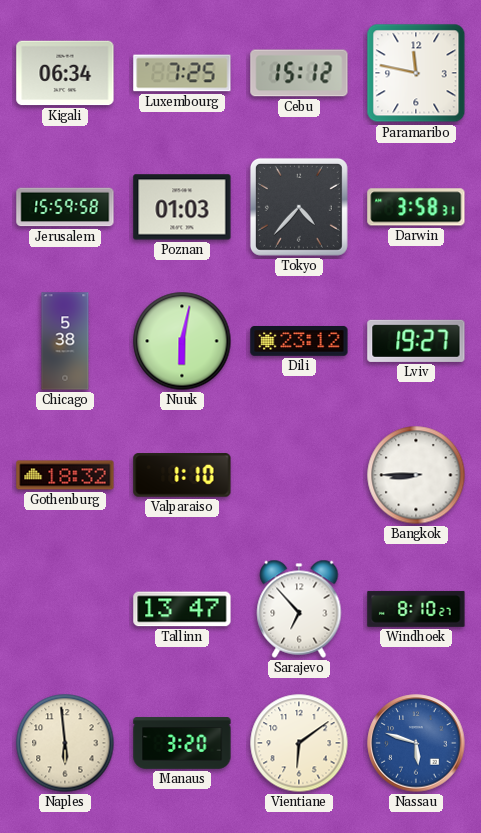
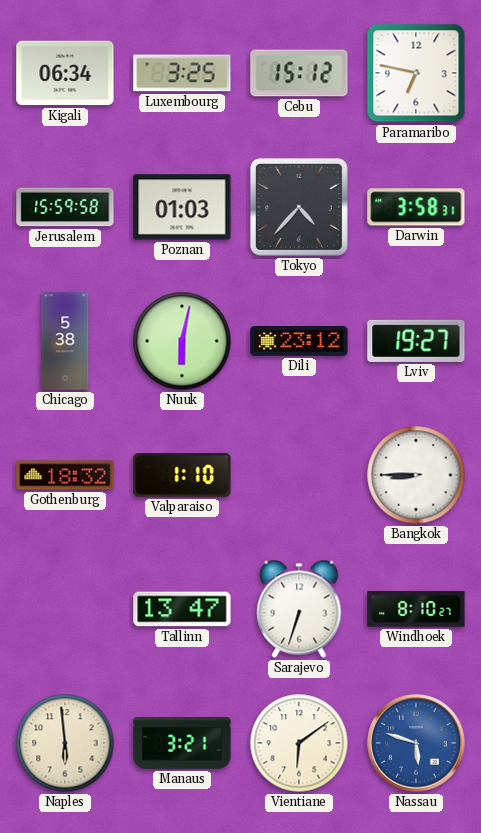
Luxembourg: 7:25 -> 3:25 (182, 73)
Paramaribo: 11:47 -> 6:47 (416, 73)
Sarajevo: 6:53 -> 6:33 (299, 609)
Manaus: 3:20 -> 3:21 (182, 743)
